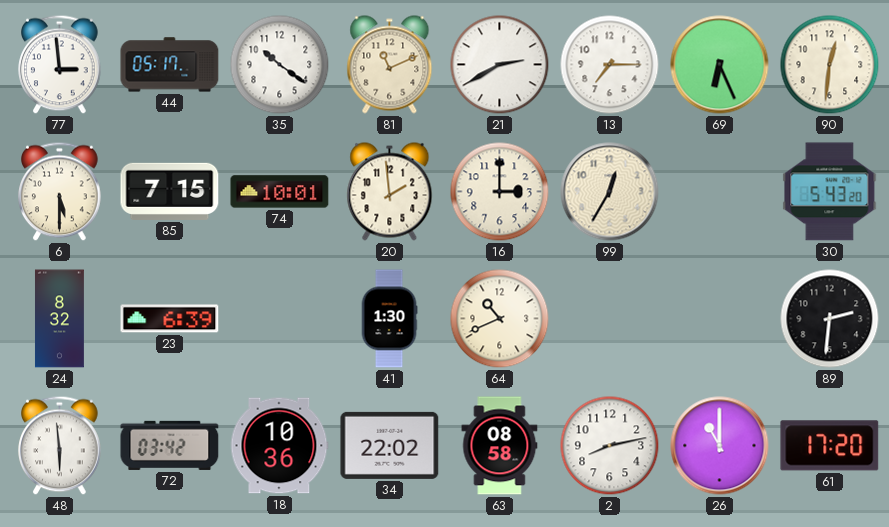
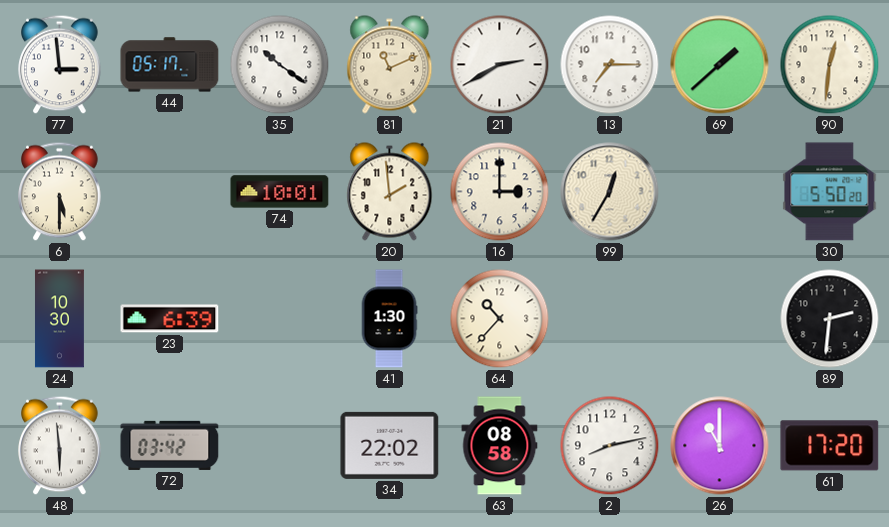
69: 6:26 -> 1:38 (720, 65)
85: 7:15 -> none (170, 191)
30: 5:43 -> 5:50 (830, 192)
24: 8:32 -> 10:30 (59, 319)
64: 10:41 -> 10:37 (500, 319)
18: 10:36 -> none (279, 446)
